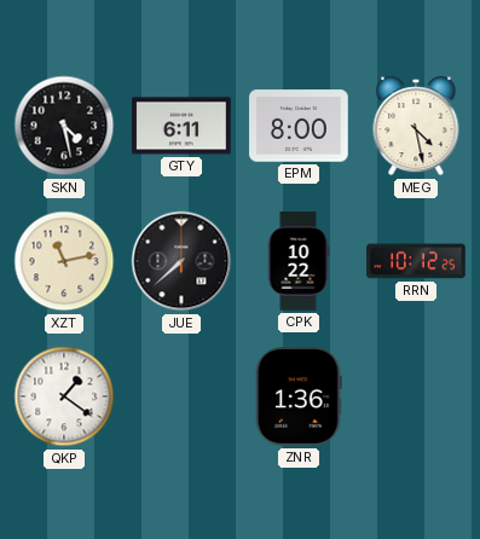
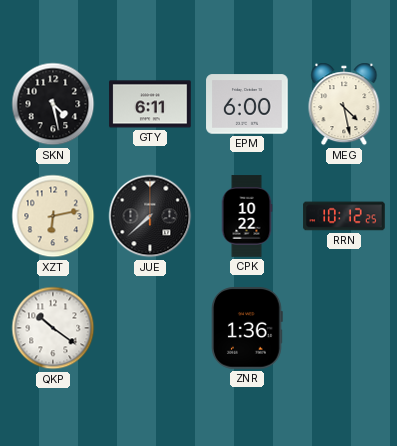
EPM: 8:00 -> 6:00 (247, 104)
XZT: 11:13 -> 6:13 (53, 216)
QKP: 1:21 -> 10:21 (53, 328)
